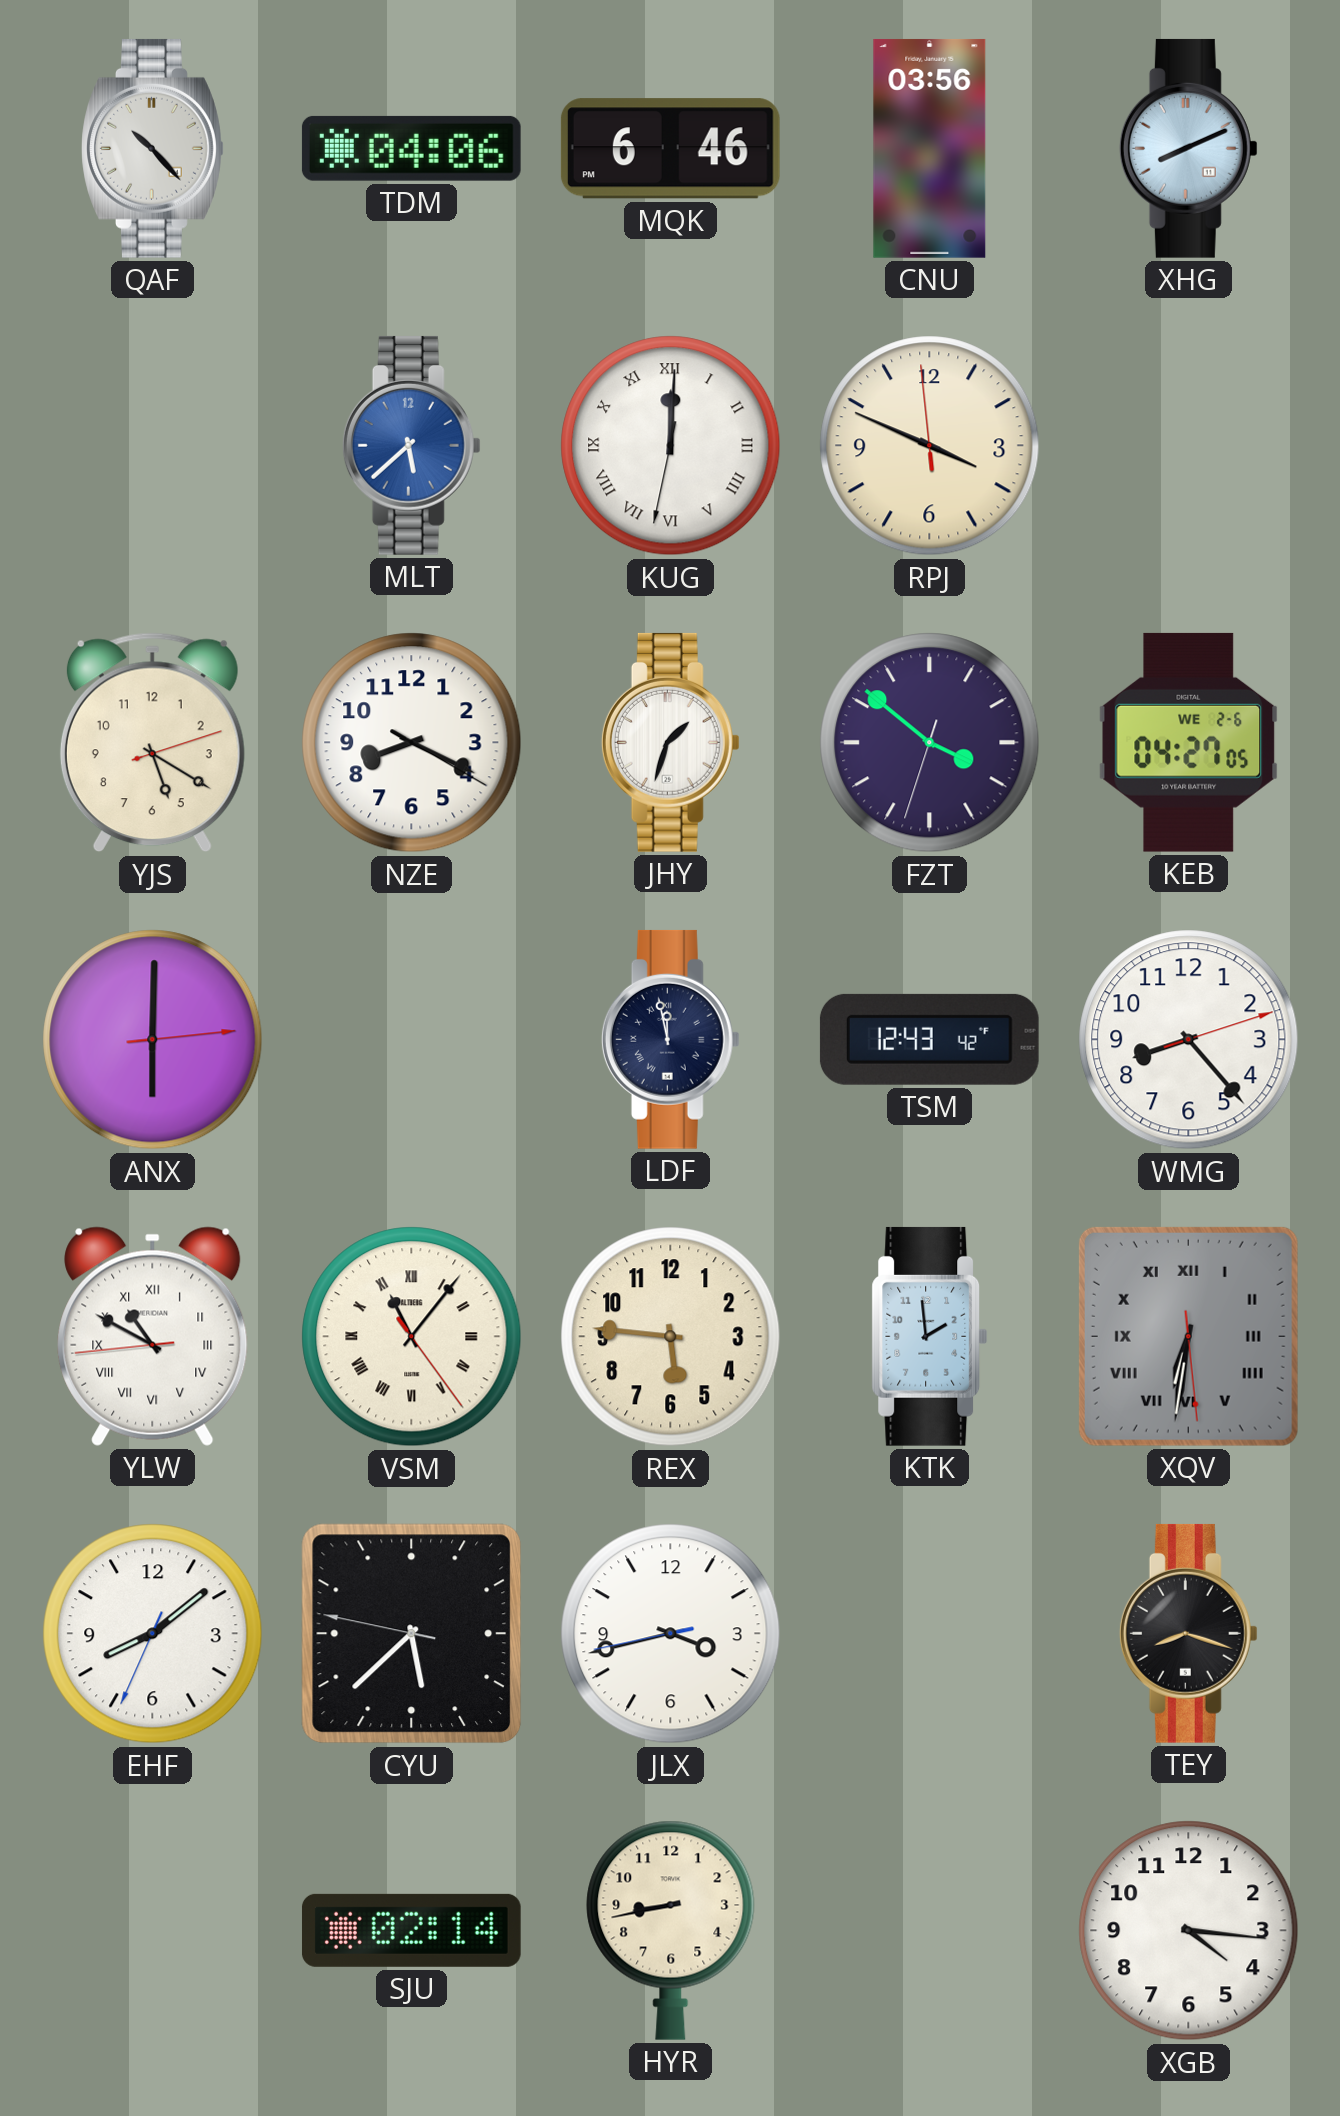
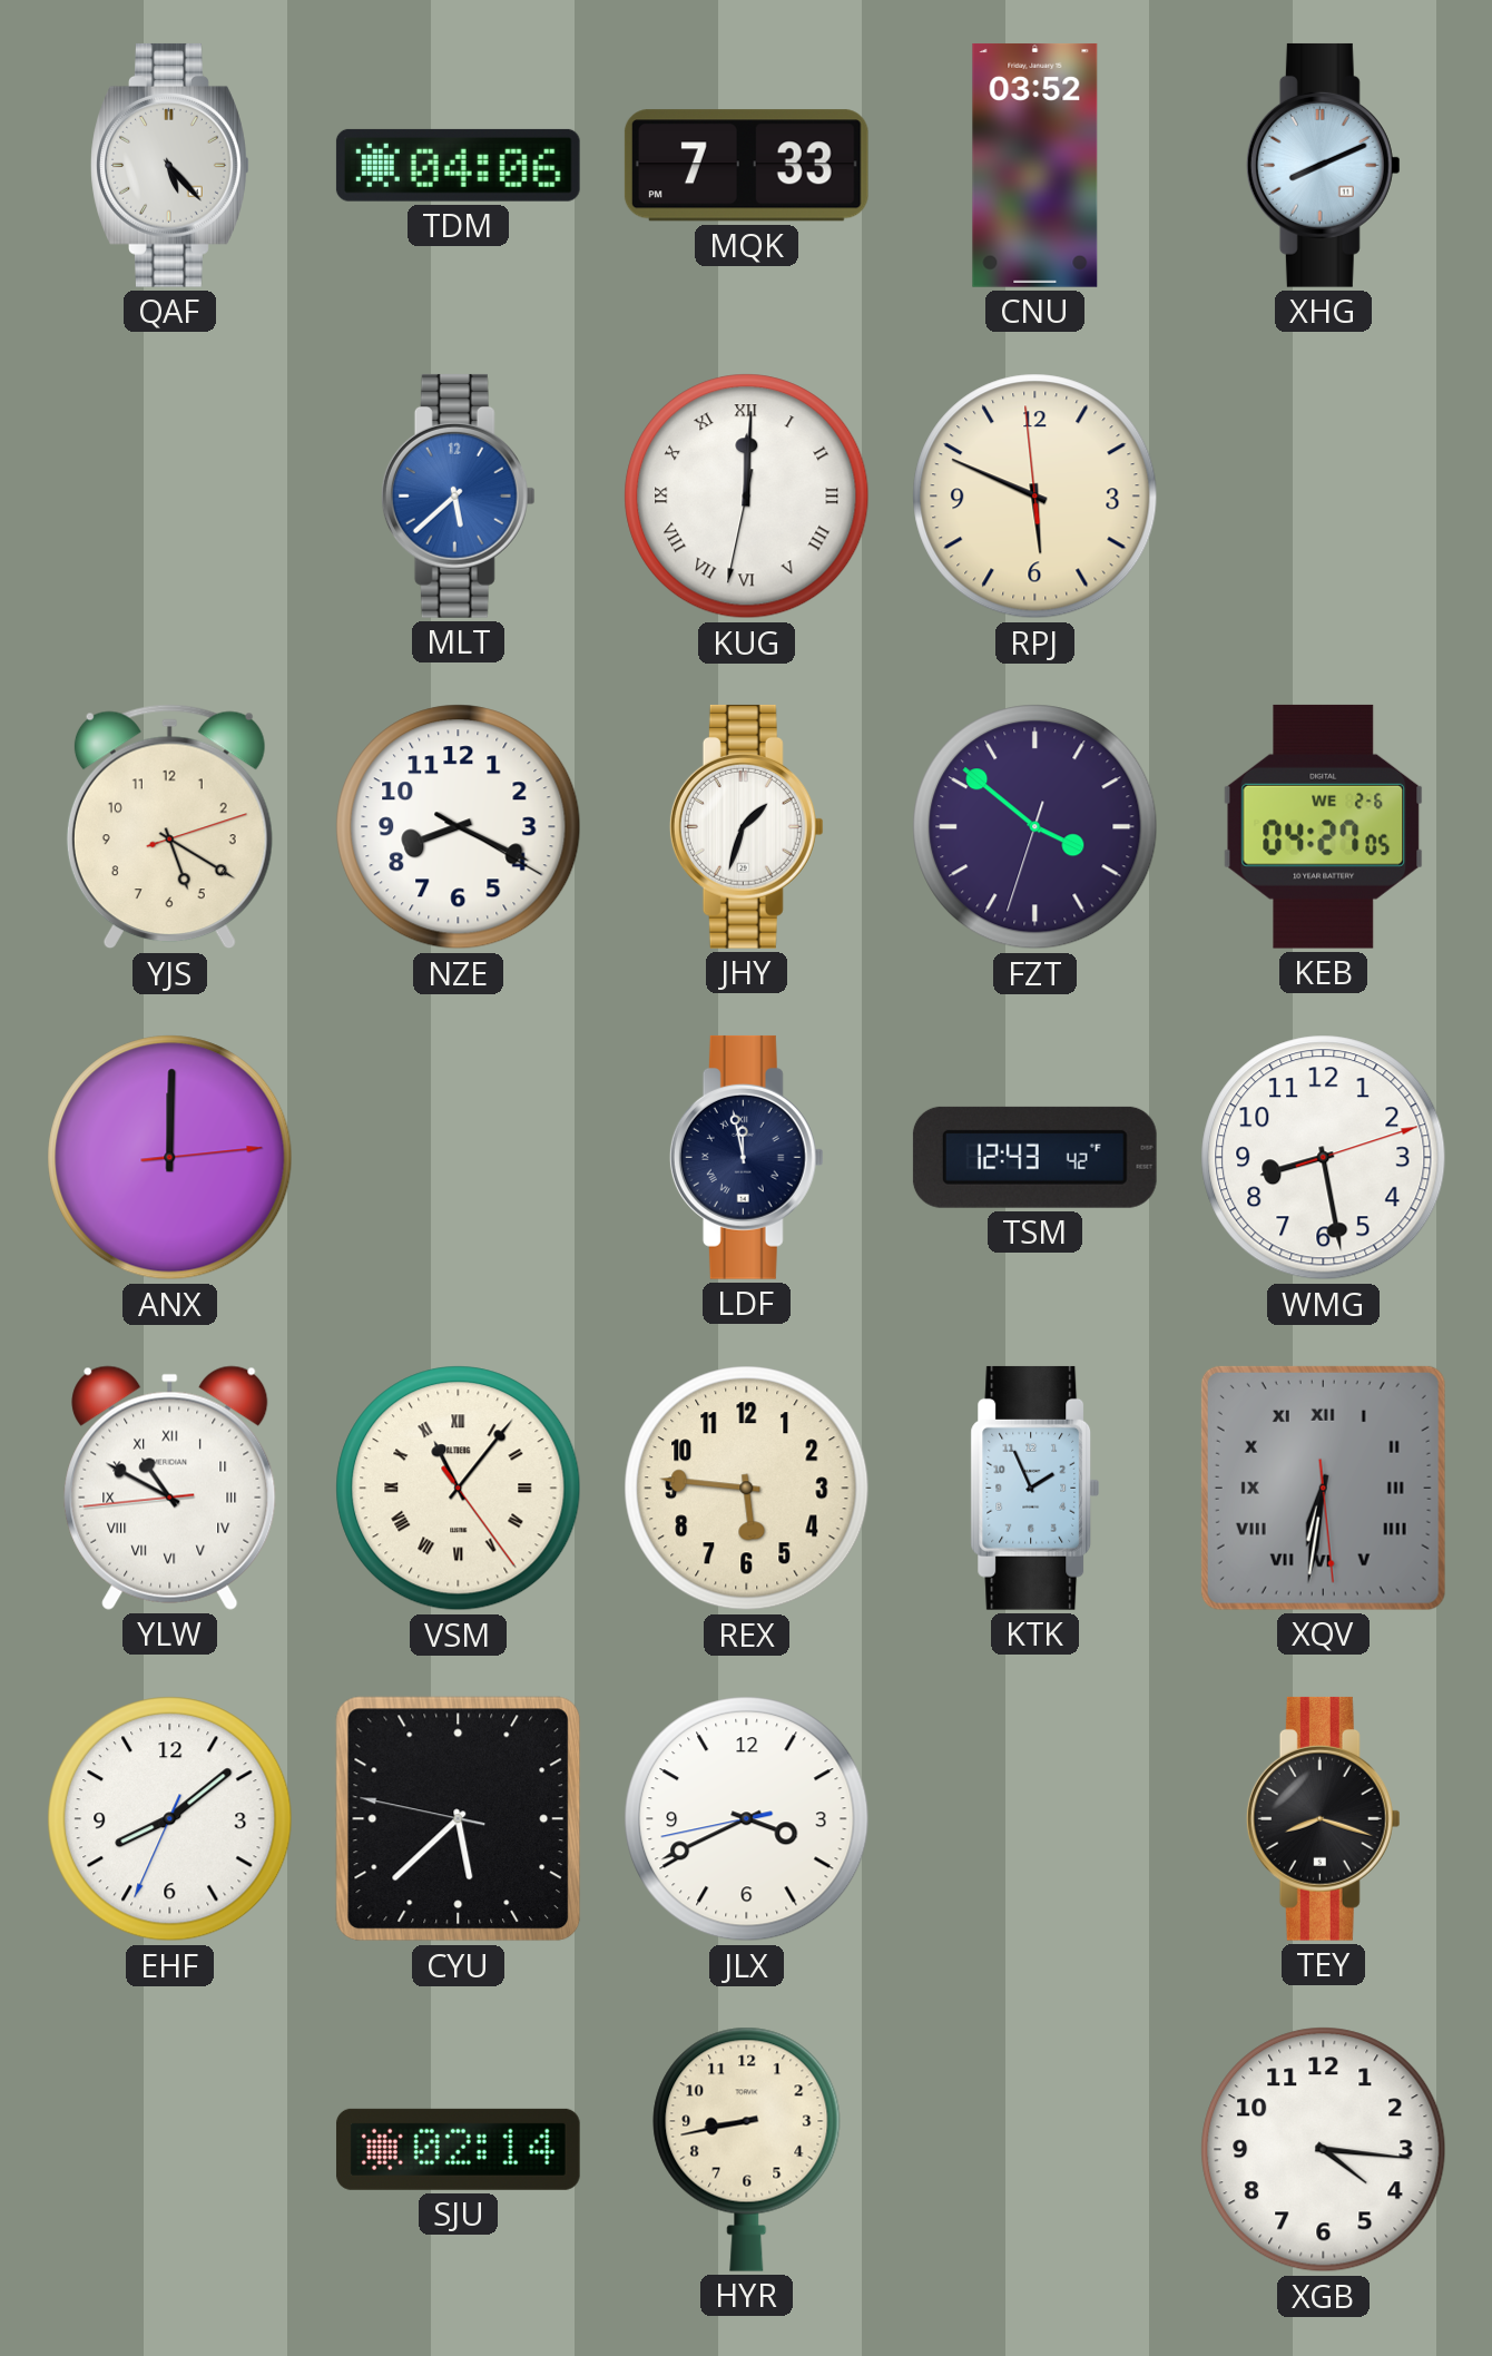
QAF: 10:23 -> 5:23 (170, 165)
MQK: 6:46 -> 7:33 (746, 166)
CNU: 03:56 -> 03:52 (1035, 165)
RPJ: 3:48 -> 5:48 (1035, 497)
ANX: 6:00 -> 12:00 (170, 1158)
WMG: 8:23 -> 8:28 (1324, 1158)
KTK: 1:59 -> 1:56 (1035, 1488)
JLX: 3:42 -> 3:40 (747, 1819)
